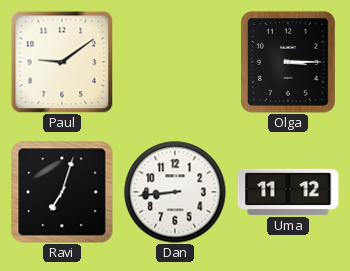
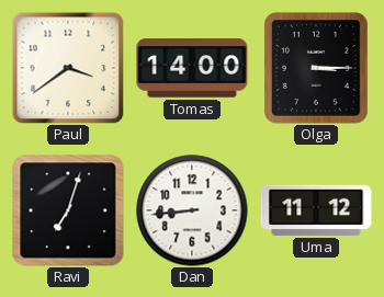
Paul: 9:09 -> 3:39 (68, 68)
Tomas: none -> 14:00 (192, 68)
